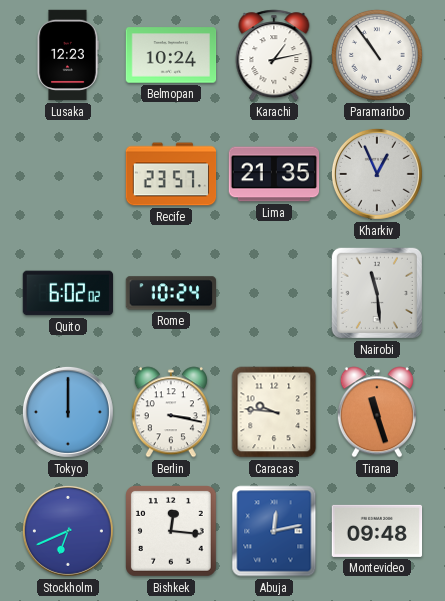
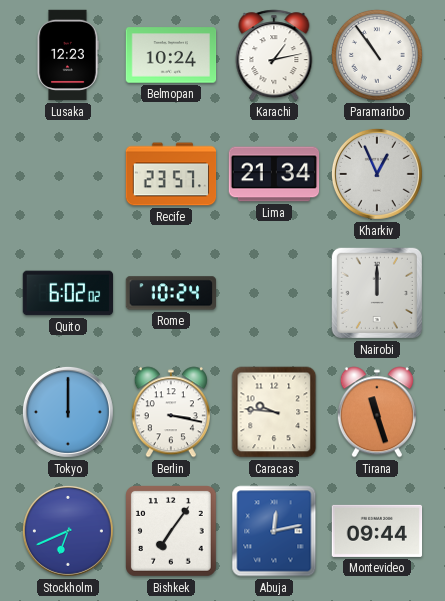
Lima: 21:35 -> 21:34 (274, 174)
Nairobi: 11:29 -> 12:00 (377, 293)
Bishkek: 12:16 -> 7:06 (172, 532)
Montevideo: 09:48 -> 09:44 (377, 531)
